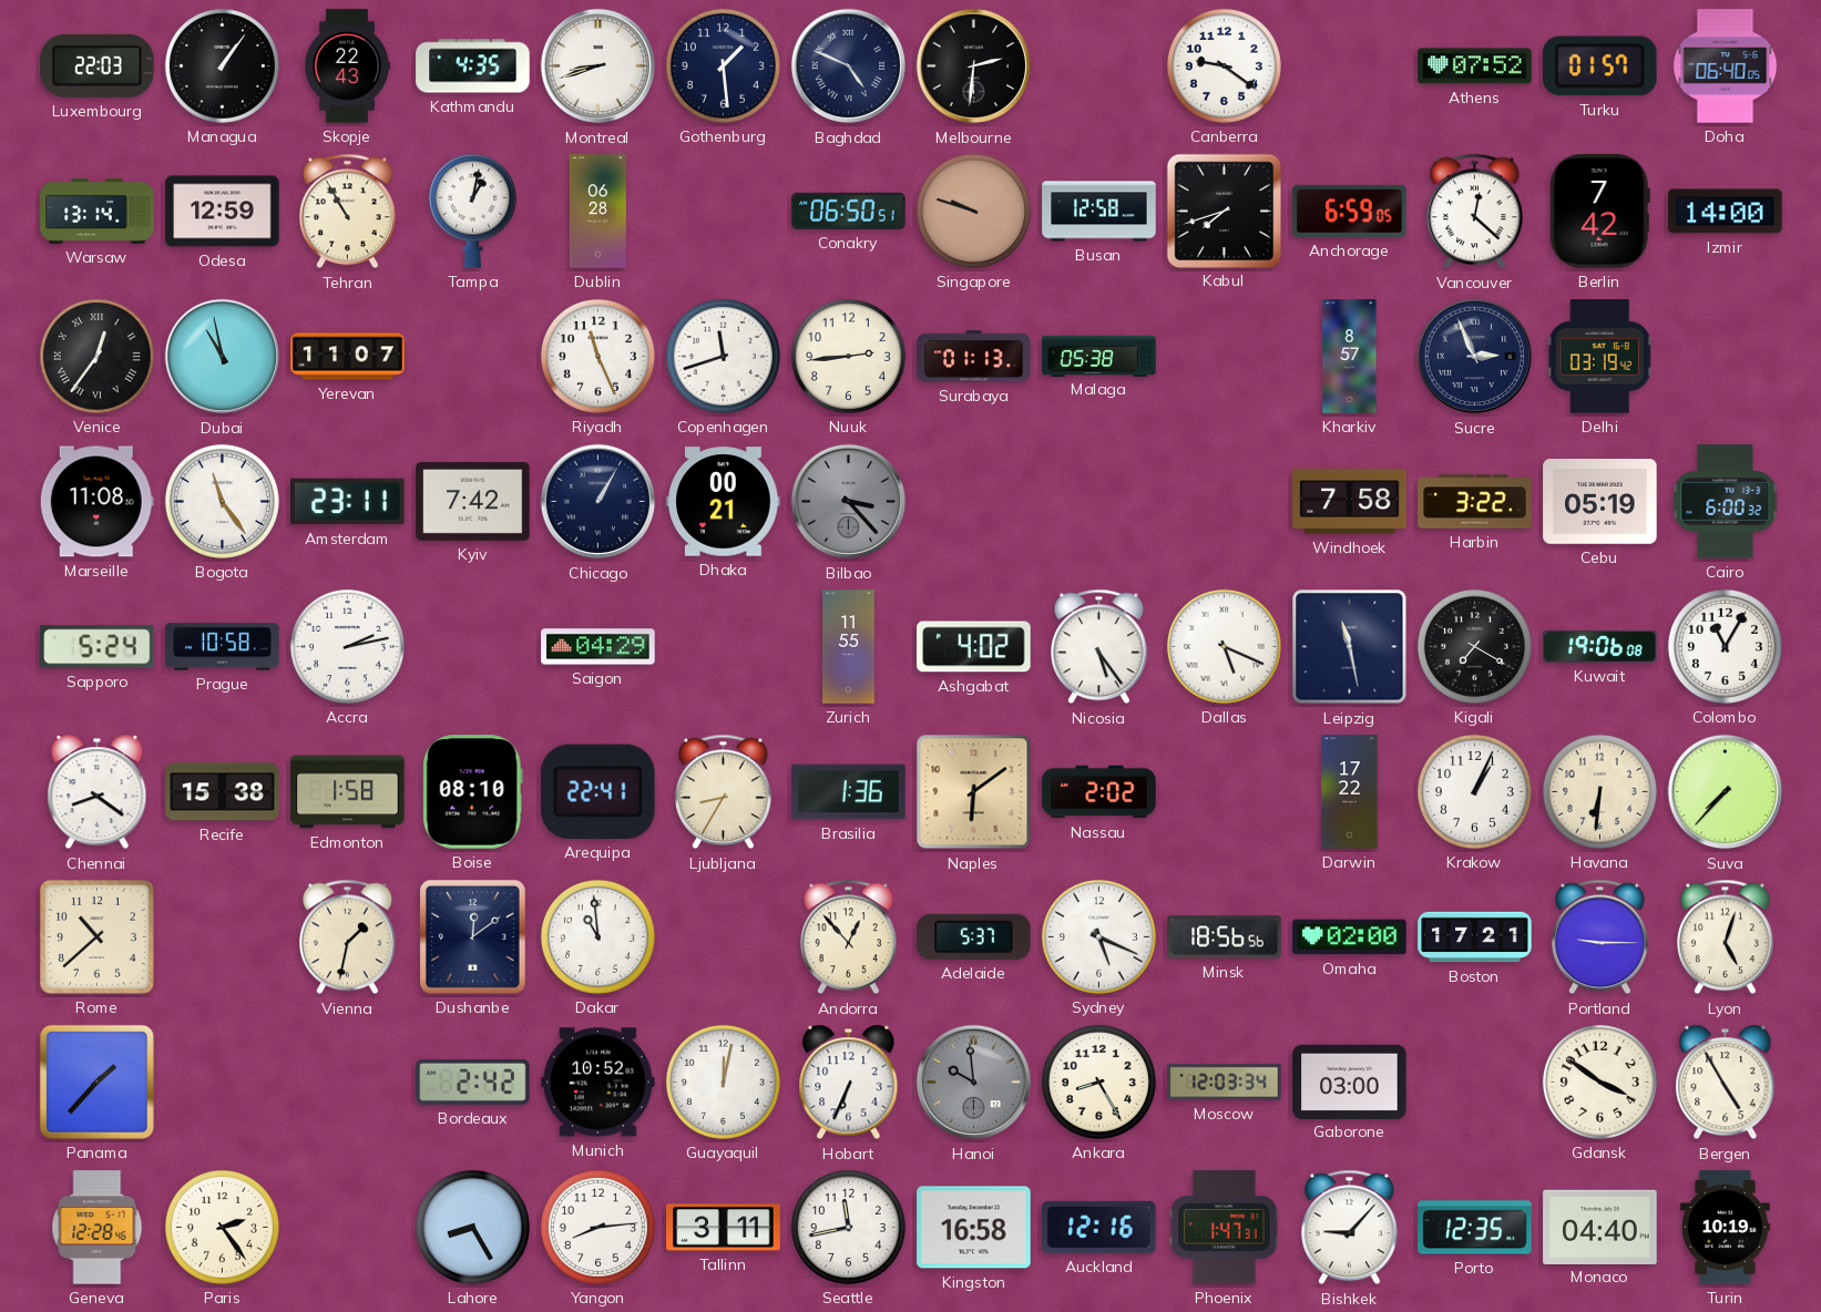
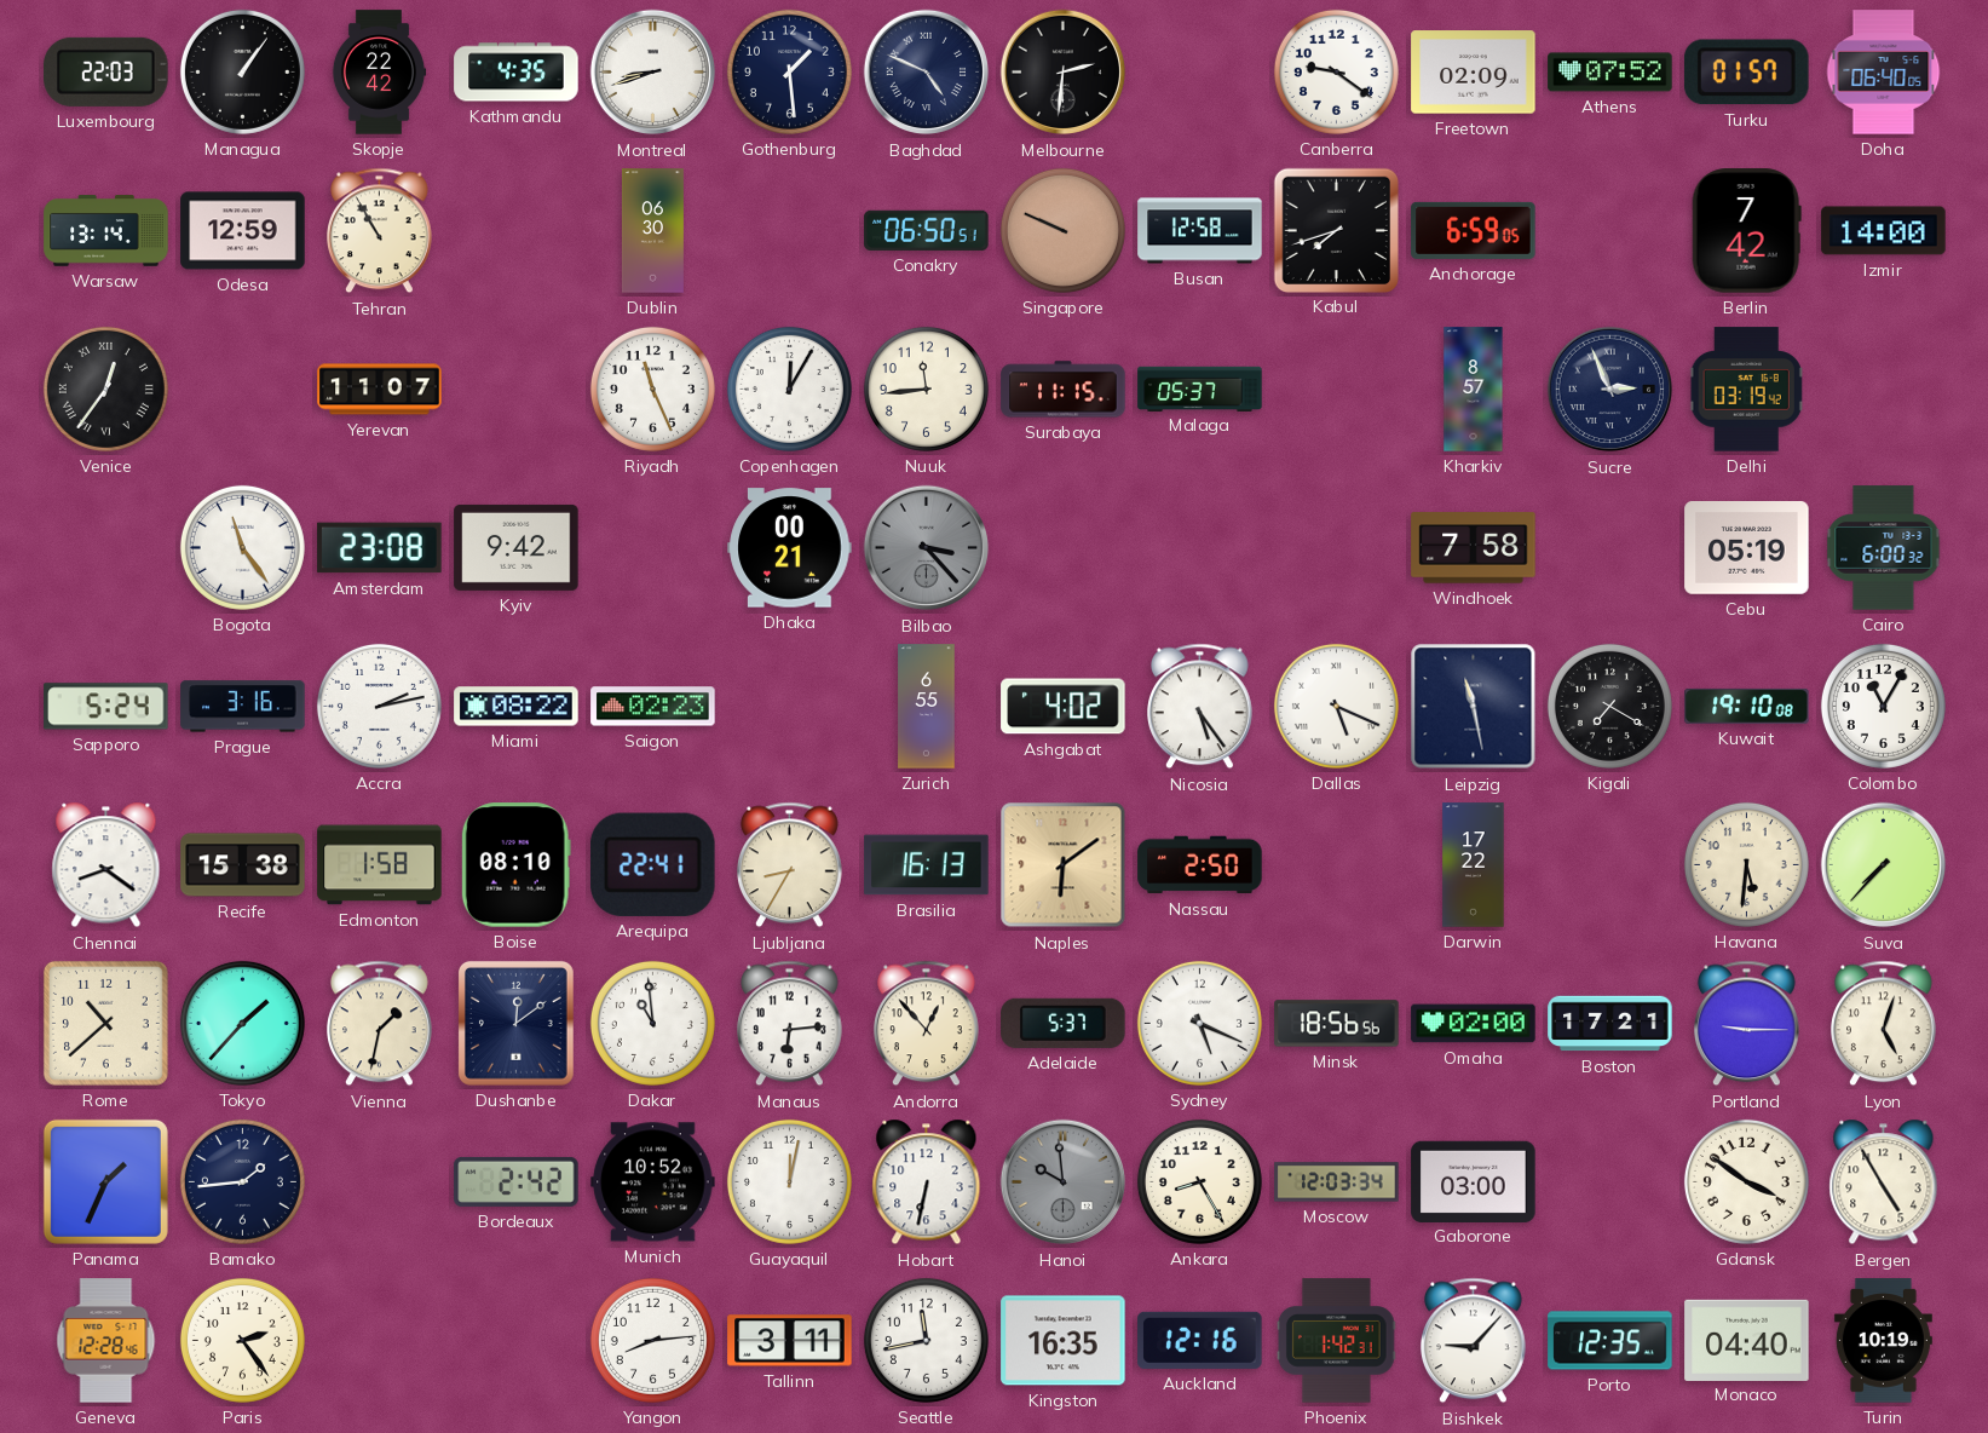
Skopje: 22:43 -> 22:42 (379, 73)
Freetown: none -> 02:09 (1474, 73)
Tampa: 1:02 -> none (472, 211)
Dublin: 06:28 -> 06:30 (652, 231)
Singapore: 9:48 -> 9:49 (1062, 230)
Vancouver: 12:22 -> none (1475, 212)
Dubai: 10:58 -> none (223, 357)
Copenhagen: 11:42 -> 12:05 (789, 389)
Nuuk: 2:44 -> 11:44 (926, 389)
Surabaya: 01:13 -> 11:15 (1064, 390)
Malaga: 05:38 -> 05:37 (1200, 389)
Marseille: 11:08 -> none (96, 502)
Amsterdam: 23:11 -> 23:08 (380, 548)
Kyiv: 7:42 -> 9:42 (517, 547)
Chicago: 1:05 -> none (599, 502)
Harbin: 3:22 -> none (1475, 502)
Prague: 10:58 -> 3:16 (243, 707)
Miami: none -> 08:22 (517, 707)
Saigon: 04:29 -> 02:23 (653, 707)
Zurich: 11:55 -> 6:55 (927, 707)
Kuwait: 19:06 -> 19:10 (1747, 706)
Brasilia: 1:36 -> 16:13 (927, 865)
Nassau: 2:02 -> 2:50 (1200, 865)
Krakow: 1:04 -> none (1474, 791)
Havana: 6:31 -> 5:31 (1746, 864)
Tokyo: none -> 1:37 (242, 1023)
Manaus: none -> 6:14 (790, 1024)
Panama: 1:37 -> 1:34 (105, 1181)
Bamako: none -> 1:44 (242, 1181)
Hobart: 6:34 -> 6:32 (927, 1182)
Lahore: 8:25 -> none (472, 1227)
Kingston: 16:58 -> 16:35 (1064, 1341)
Phoenix: 1:47 -> 1:42 (1336, 1341)
